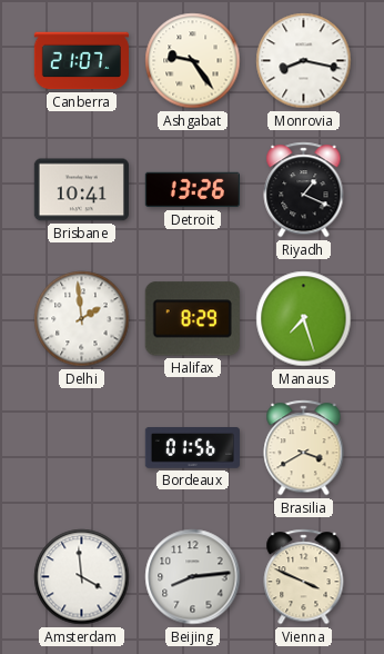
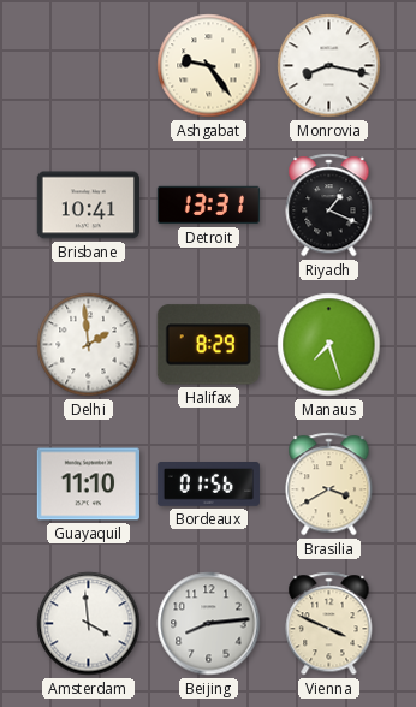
Canberra: 21:07 -> none (81, 61)
Detroit: 13:26 -> 13:31 (208, 206)
Guayaquil: none -> 11:10 (88, 485)
